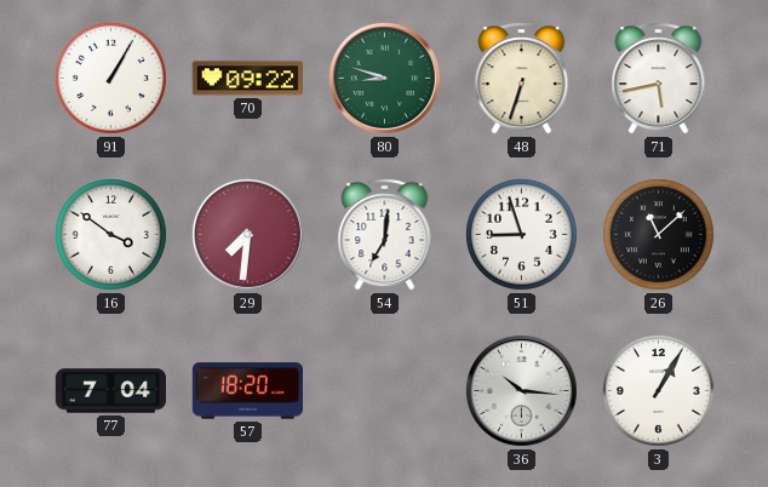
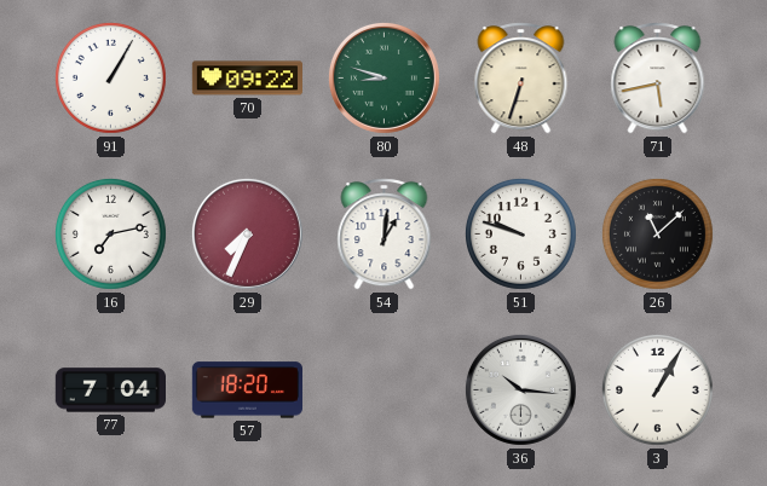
16: 3:51 -> 7:13 (110, 233)
29: 7:31 -> 7:34 (247, 233)
54: 7:01 -> 1:01 (385, 235)
51: 8:57 -> 9:48 (520, 233)
